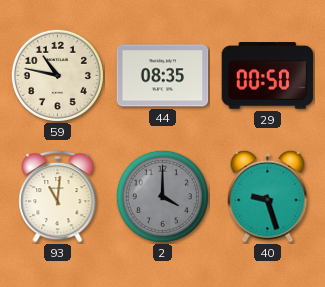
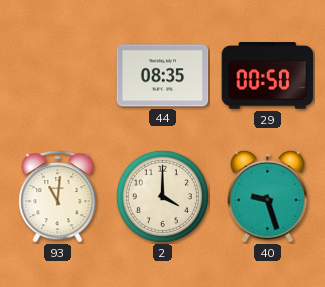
59: 10:47 -> none (57, 75)
2 dial: grey -> cream (162, 196)
